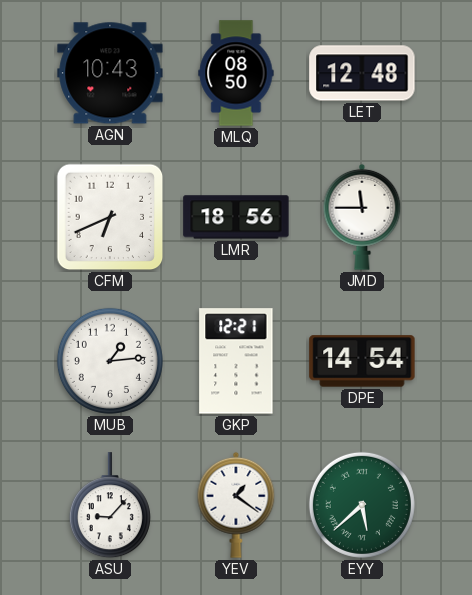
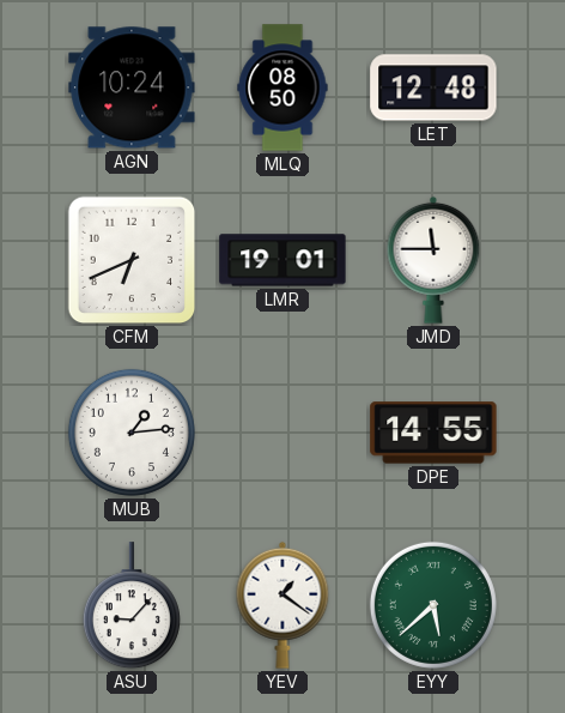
AGN: 10:43 -> 10:24 (132, 87)
LMR: 18:56 -> 19:01 (282, 260)
GKP: 12:21 -> none (236, 361)
DPE: 14:54 -> 14:55 (433, 433)
